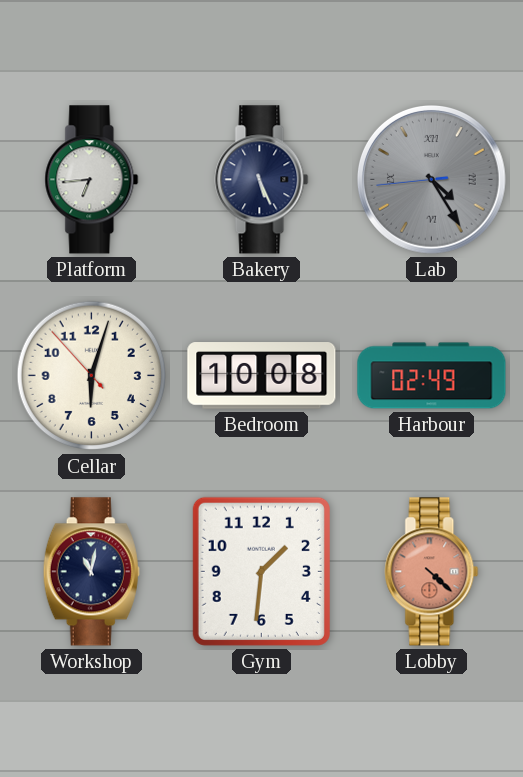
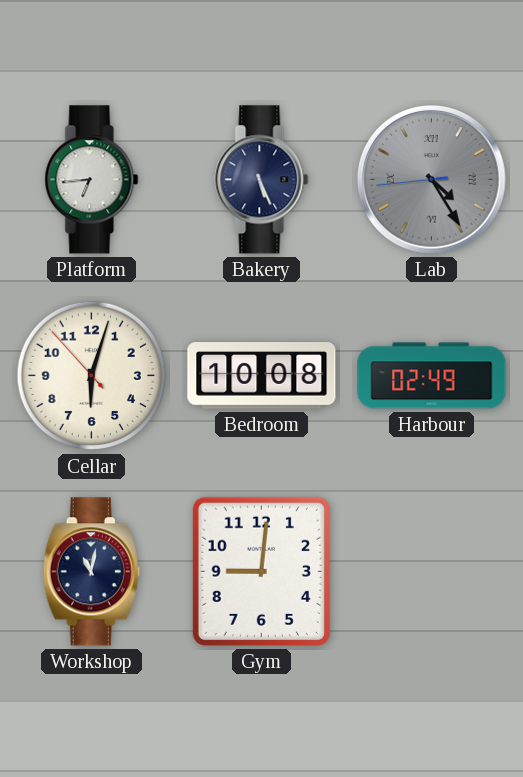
Gym: 1:31 -> 9:01 (261, 571)
Lobby: 4:22 -> none (432, 572)
